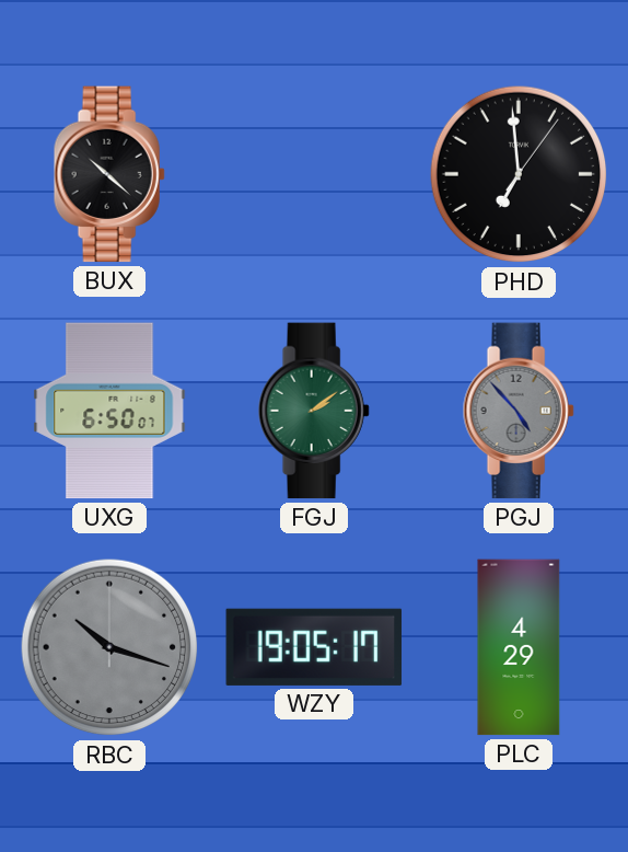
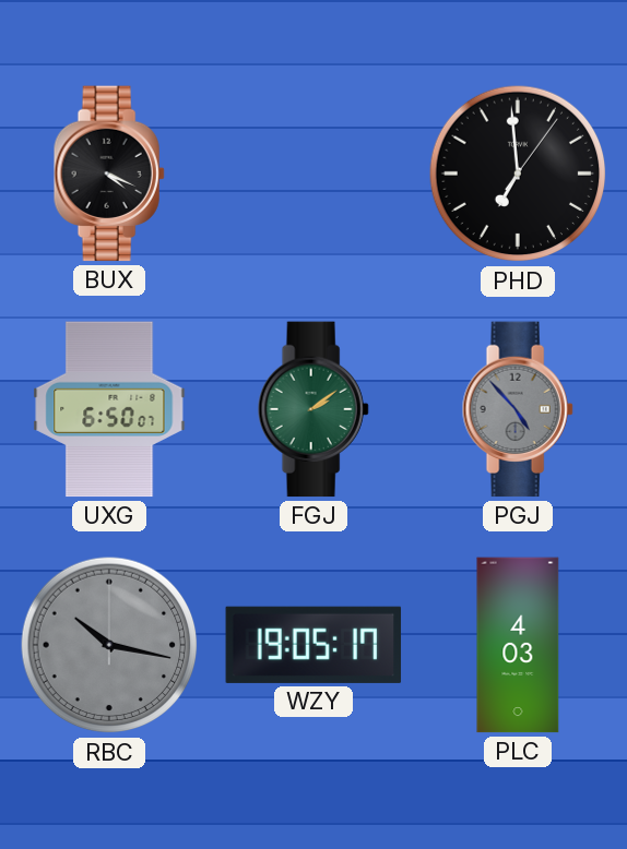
BUX: 10:22 -> 4:19 (109, 174)
RBC: 10:18 -> 10:17 (109, 645)
PLC: 4:29 -> 4:03 (518, 645)
